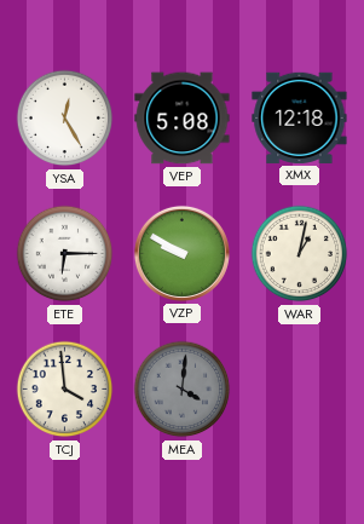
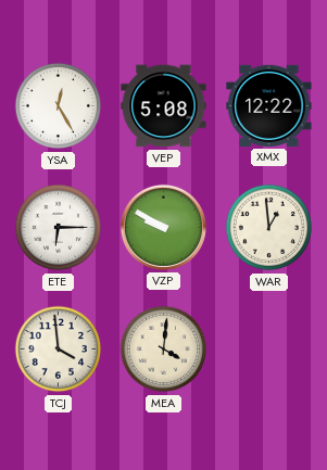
XMX: 12:18 -> 12:22 (269, 105)
WAR: 1:02 -> 12:59 (269, 228)
MEA dial: grey -> cream (164, 350)
